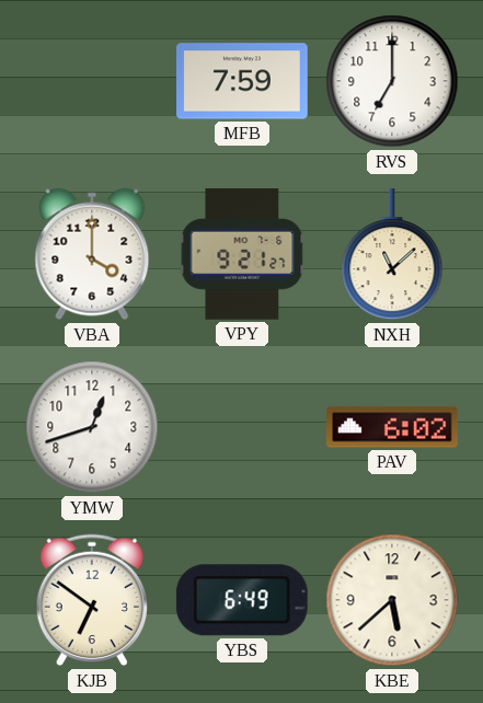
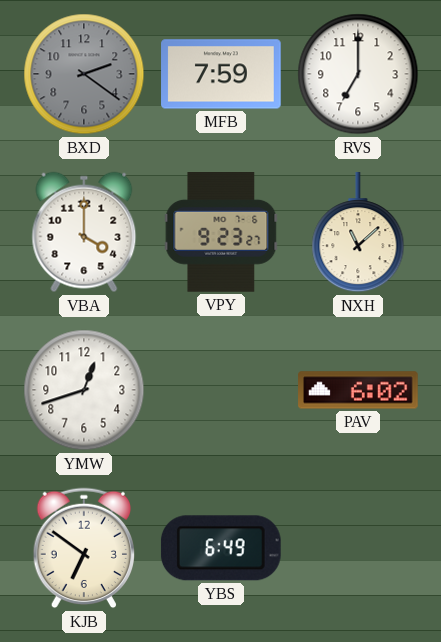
BXD: none -> 2:21 (84, 74)
VPY: 9:21 -> 9:23 (221, 233)
KBE: 5:38 -> none (392, 600)
